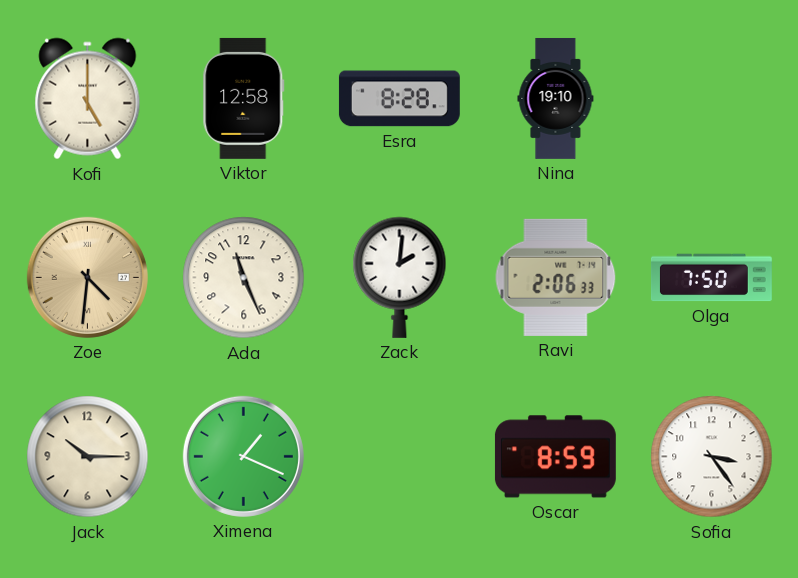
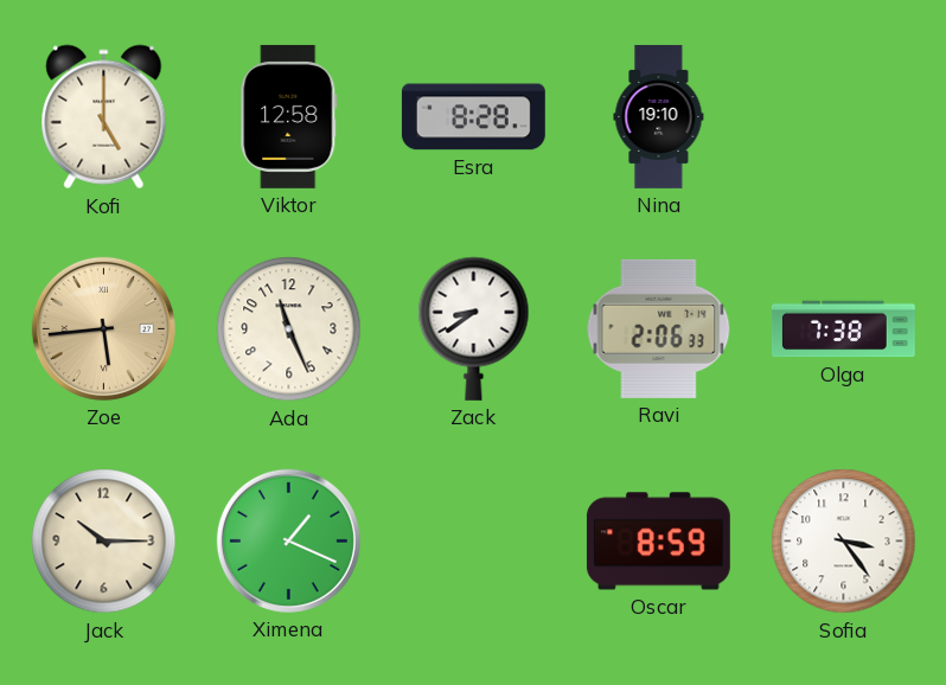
Zoe: 4:31 -> 5:44 (103, 328)
Zack: 2:01 -> 8:39 (474, 328)
Olga: 7:50 -> 7:38 (843, 329)
